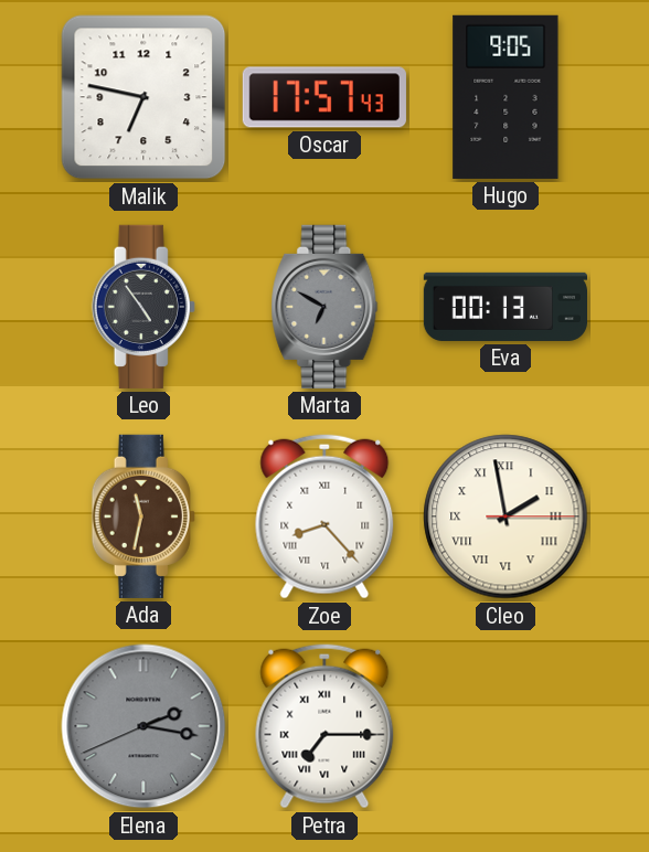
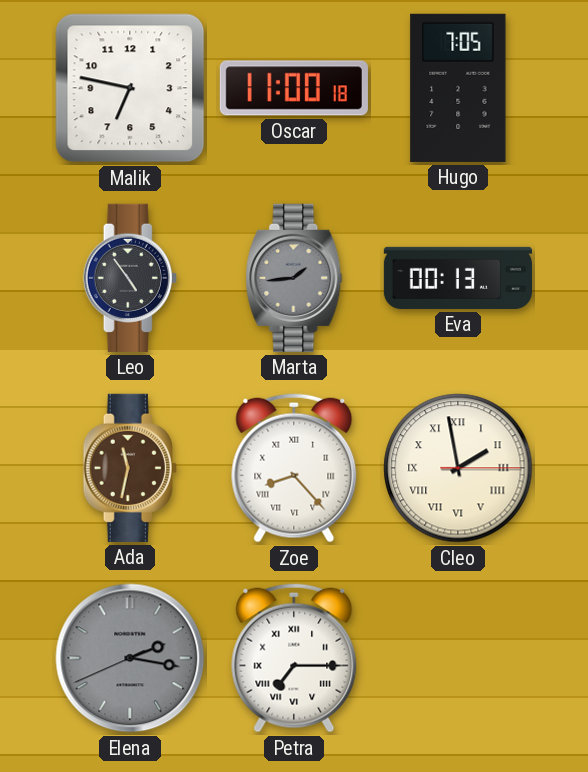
Oscar: 17:57 -> 11:00 (294, 88)
Hugo: 9:05 -> 7:05 (458, 88)
Marta: 6:50 -> 1:44 (294, 278)
